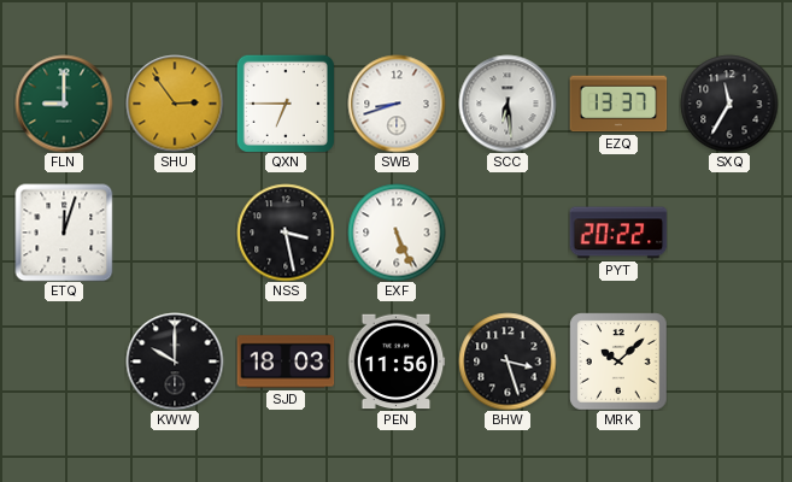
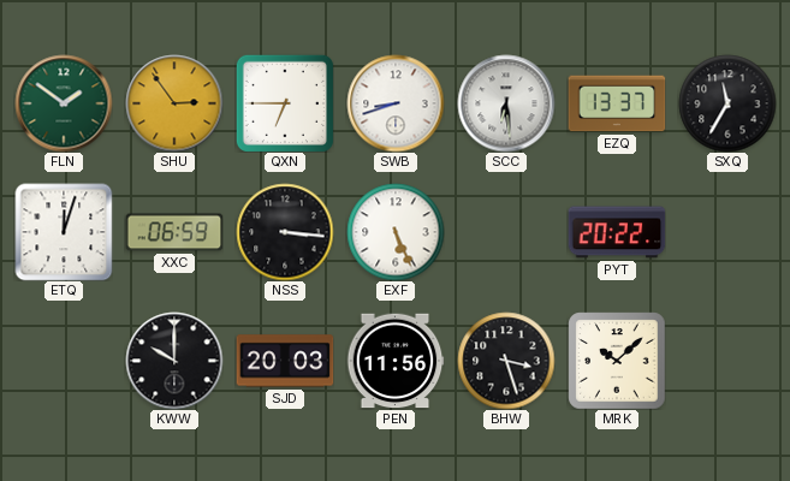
FLN: 9:00 -> 1:51 (64, 103)
XXC: none -> 06:59 (174, 232)
NSS: 3:28 -> 3:16 (285, 232)
SJD: 18:03 -> 20:03 (285, 361)
